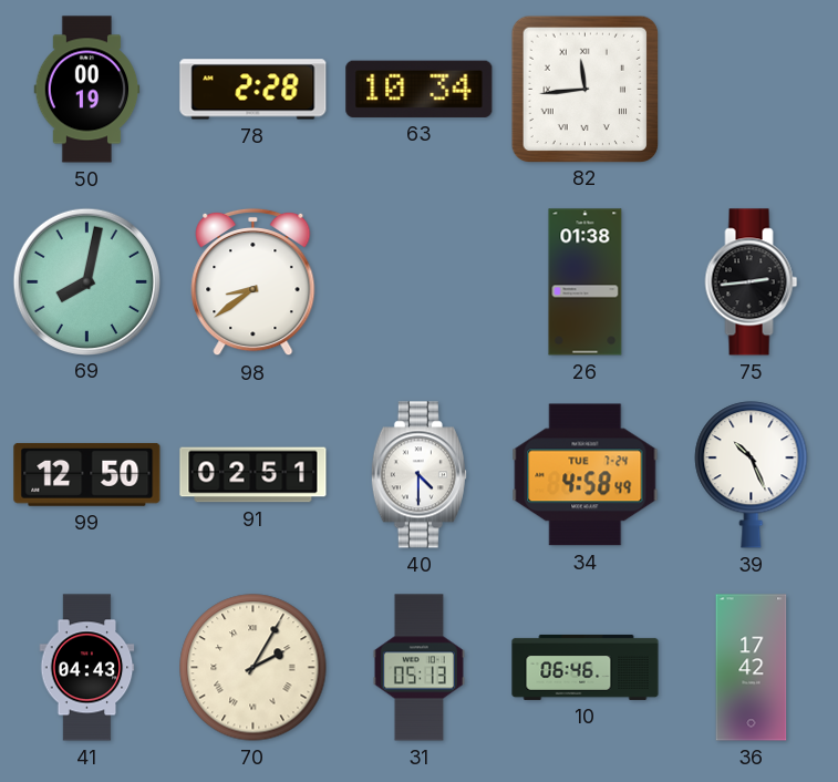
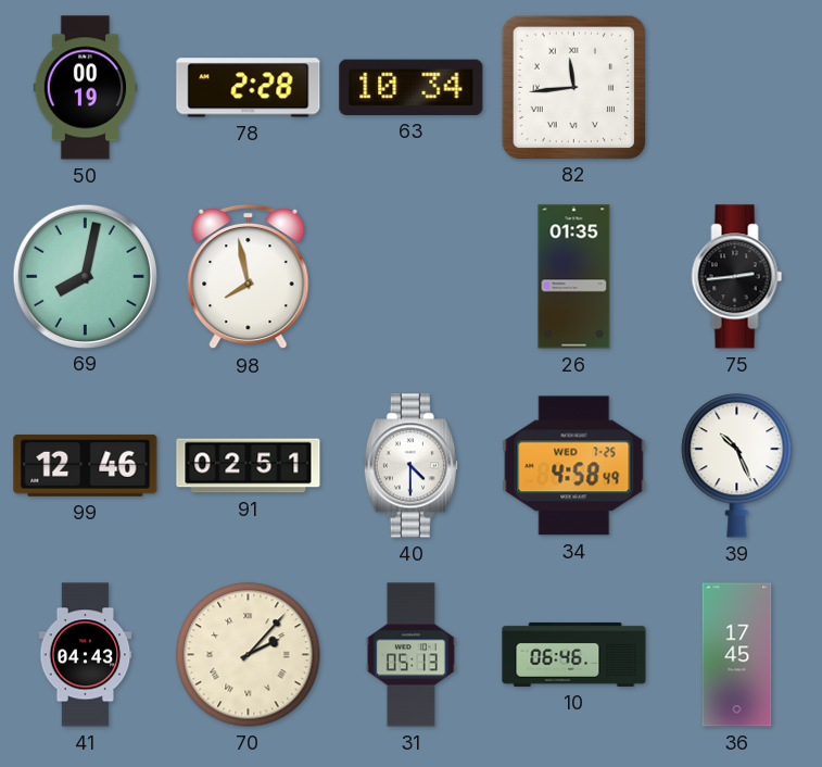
98: 8:39 -> 7:58 (249, 277)
26: 01:38 -> 01:35 (574, 277)
99: 12:50 -> 12:46 (86, 465)
34 date: TUE 7-24 -> WED 7-25 (574, 466)
70: 2:05 -> 2:07 (249, 655)
36: 17:42 -> 17:45 (737, 655)
